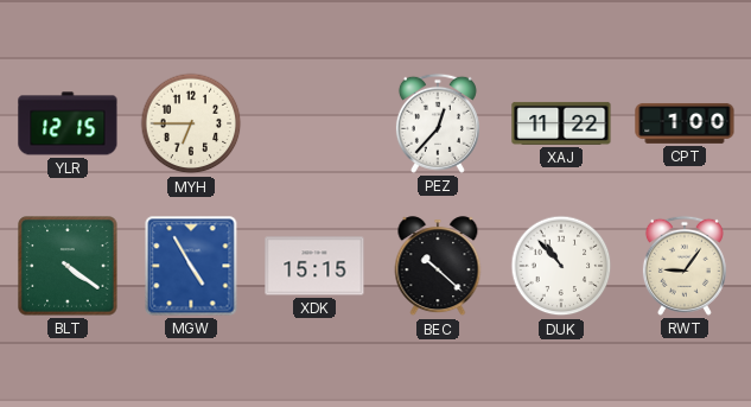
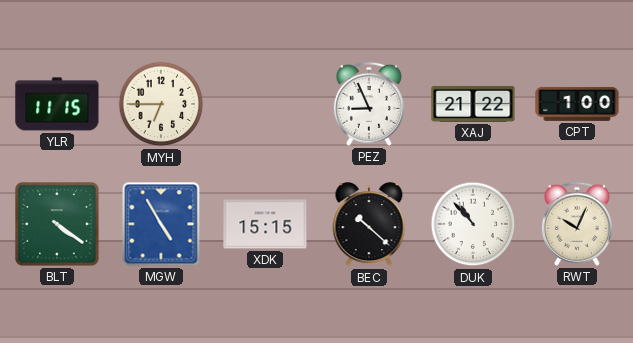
YLR: 12:15 -> 11:15 (57, 104)
PEZ: 12:37 -> 8:56 (369, 104)
XAJ: 11:22 -> 21:22 (473, 104)
RWT: 9:06 -> 10:04 (577, 224)
